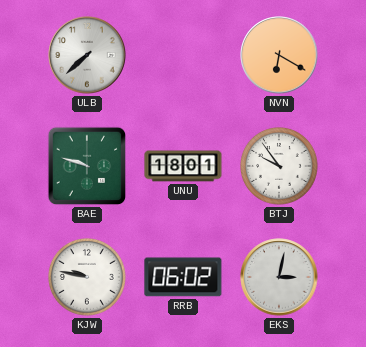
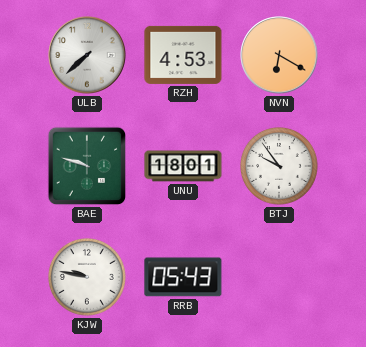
RZH: none -> 4:53 (183, 55)
RRB: 06:02 -> 05:43 (183, 277)
EKS: 3:02 -> none (279, 277)
